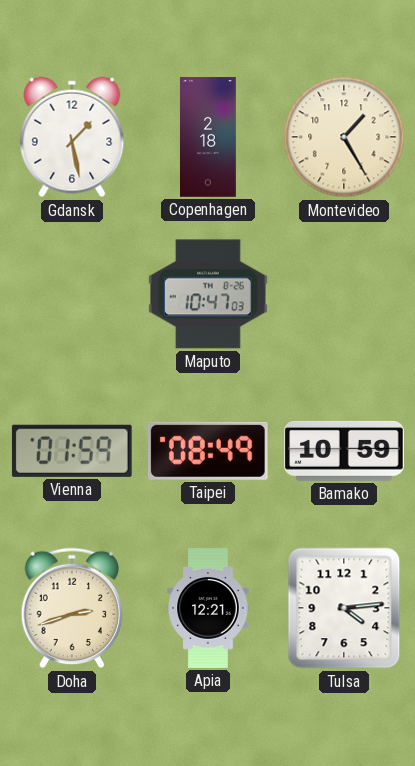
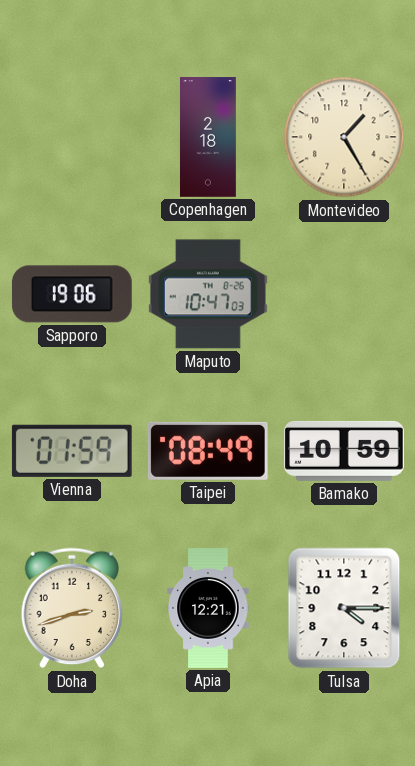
Gdansk: 1:28 -> none (72, 137)
Sapporo: none -> 19:06 (72, 294)
Tulsa: 4:14 -> 4:15 (344, 608)
